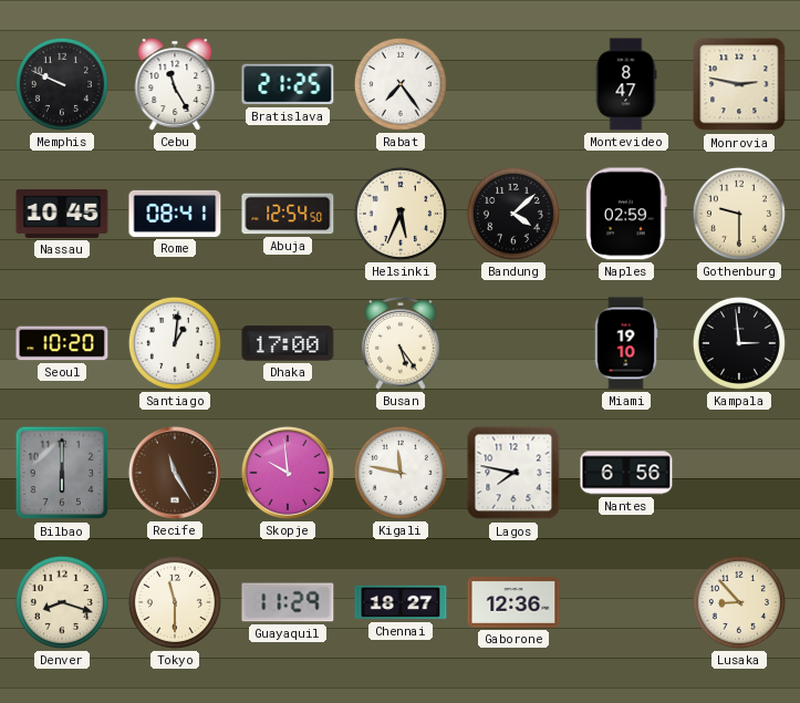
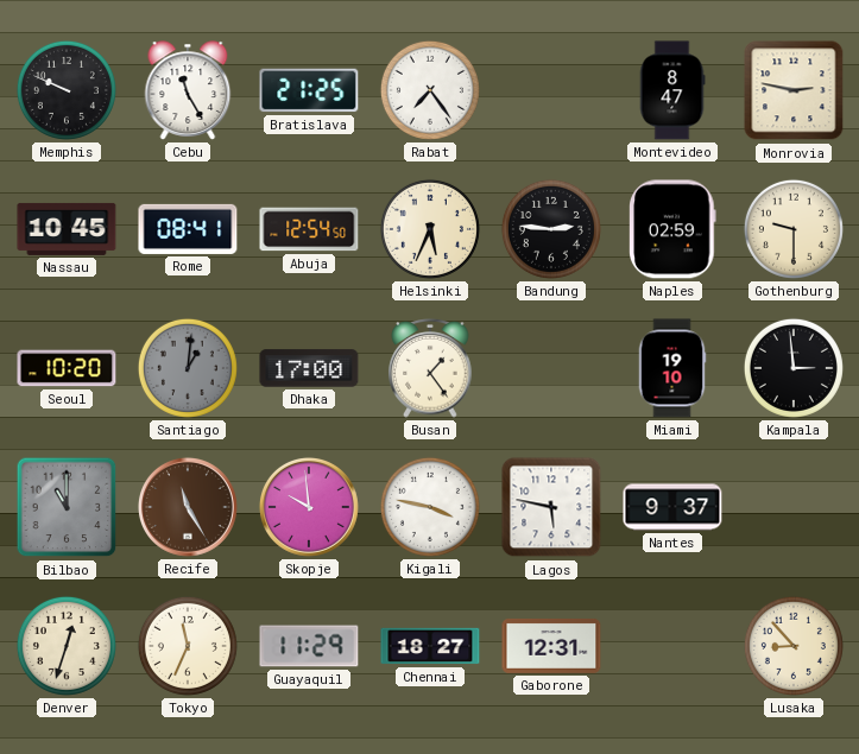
Bandung: 4:08 -> 2:46 (551, 229)
Santiago dial: white -> grey (188, 368)
Busan: 5:24 -> 1:24 (430, 369)
Bilbao: 6:00 -> 11:00 (67, 507)
Kigali: 11:47 -> 3:47 (430, 507)
Lagos: 7:47 -> 5:47 (551, 507)
Nantes: 6:56 -> 9:37 (672, 507)
Denver: 8:18 -> 12:33 (67, 646)
Tokyo: 11:30 -> 11:34 (188, 646)
Gaborone: 12:36 -> 12:31 (551, 646)
